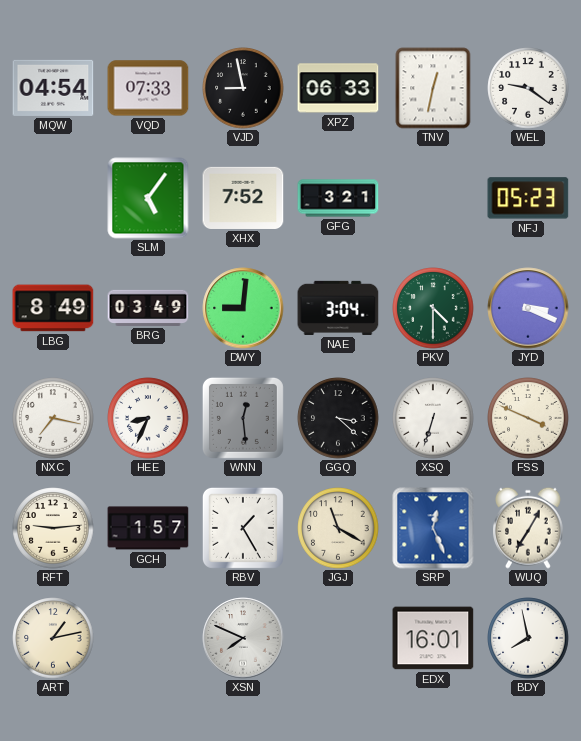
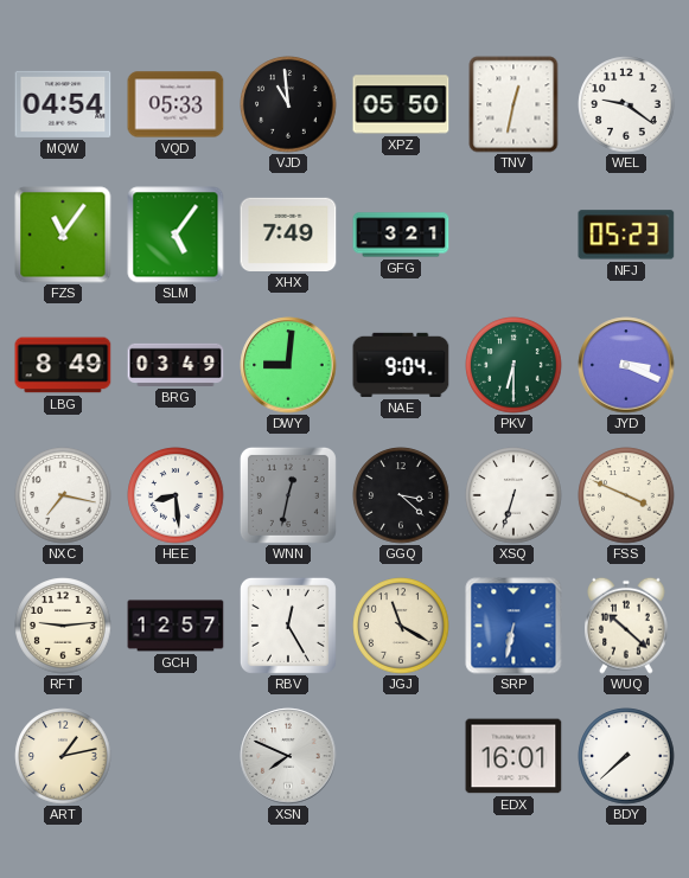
VQD: 07:33 -> 05:33 (176, 104)
VJD: 8:58 -> 10:59 (288, 104)
XPZ: 06:33 -> 05:50 (401, 104)
FZS: none -> 11:06 (63, 235)
XHX: 7:52 -> 7:49 (288, 235)
NAE: 3:04 -> 9:04 (401, 365)
PKV: 4:30 -> 6:30 (513, 365)
HEE: 8:34 -> 8:29 (176, 495)
WNN: 12:29 -> 12:32 (288, 495)
GCH: 1:57 -> 12:57 (176, 626)
RBV: 1:25 -> 12:25 (288, 626)
SRP: 12:26 -> 6:32 (513, 626)
WUQ: 7:05 -> 10:22 (626, 626)
BDY: 7:58 -> 7:38 (626, 756)
